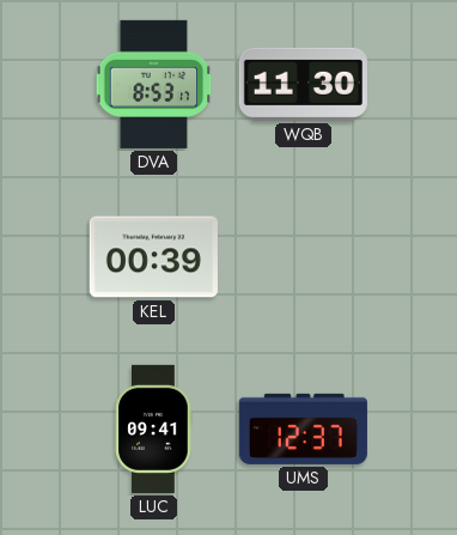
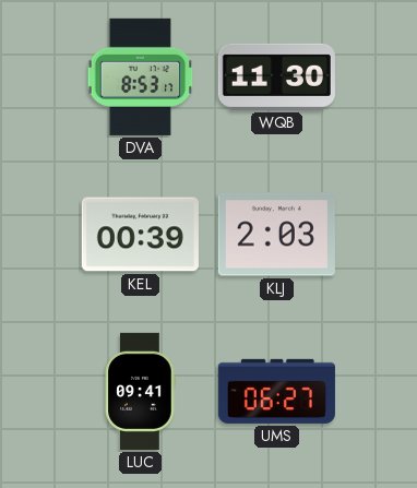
KLJ: none -> 2:03 (276, 235)
UMS: 12:37 -> 06:27 (276, 391)
